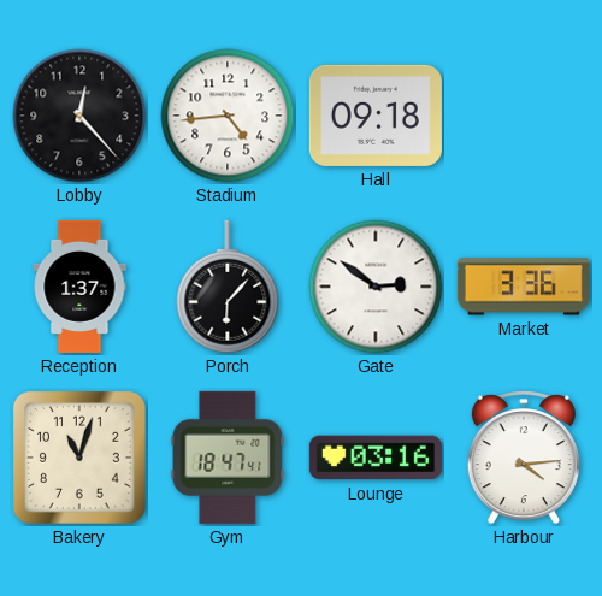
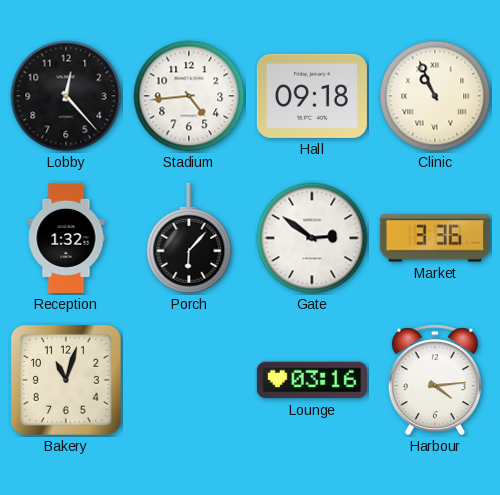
Clinic: none -> 10:56 (435, 96)
Reception: 1:37 -> 1:32 (66, 238)
Gym: 18:47 -> none (228, 458)
